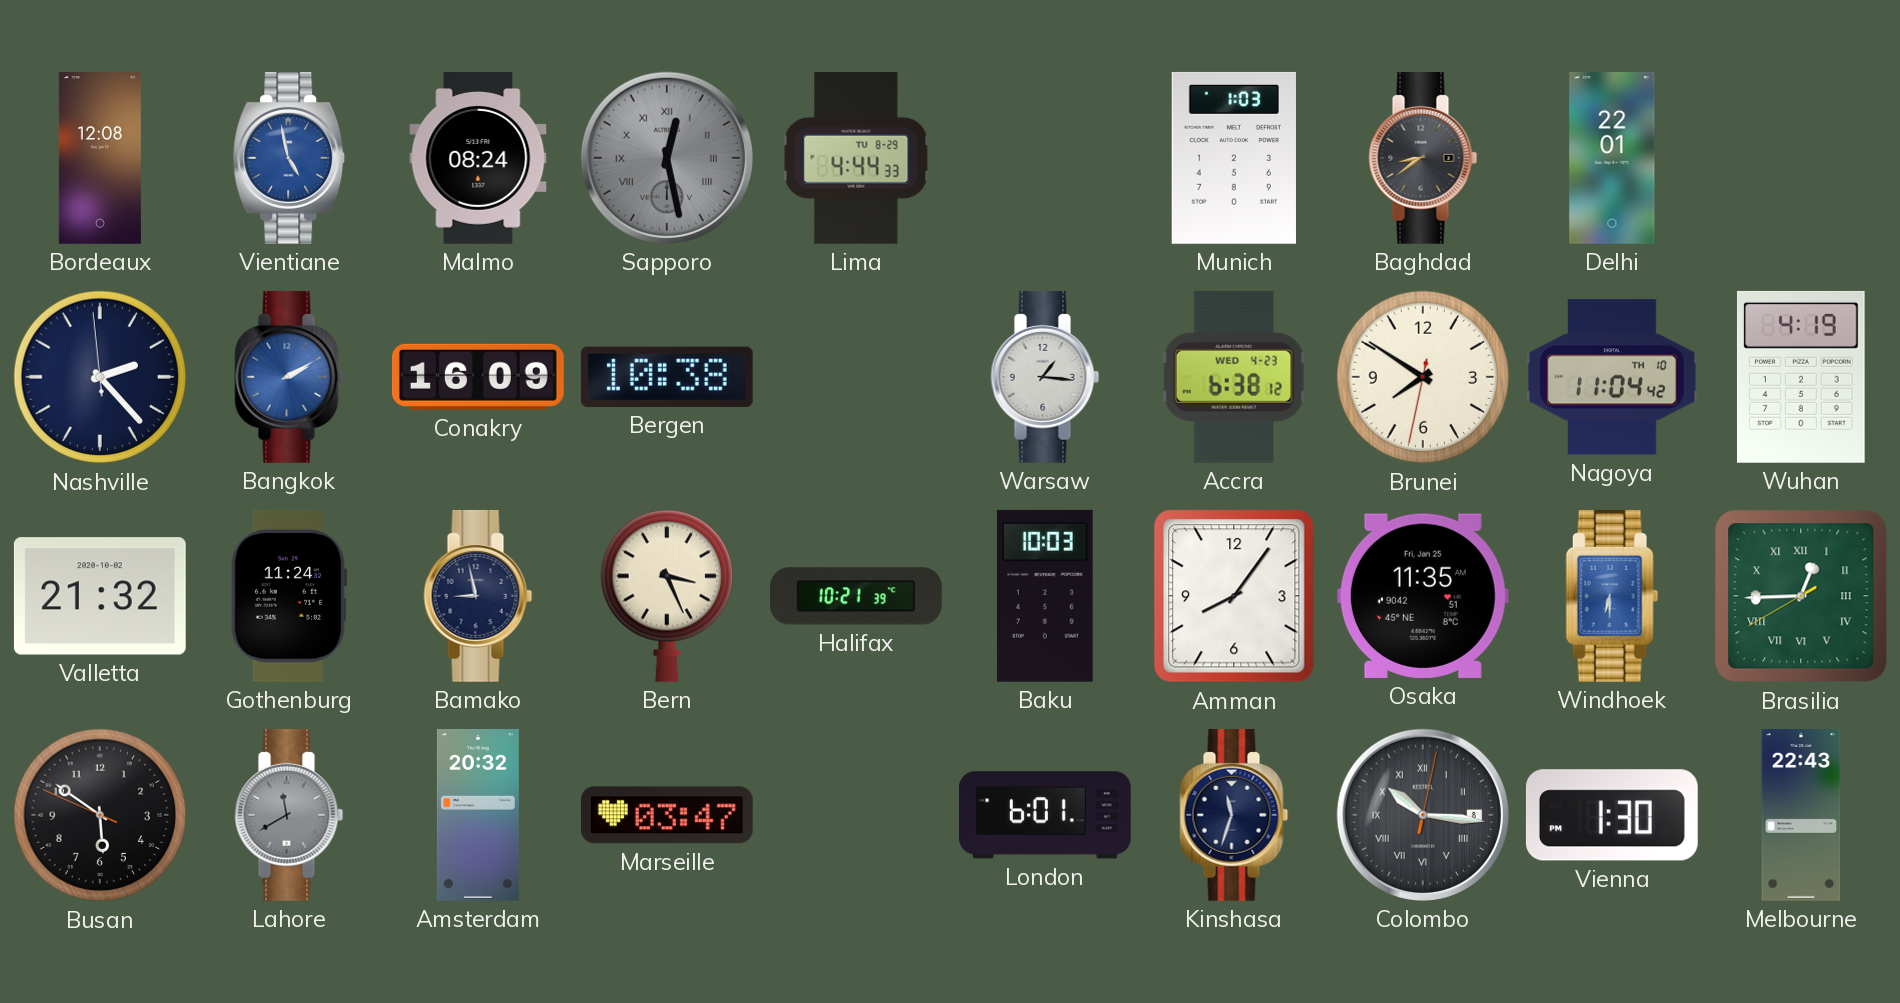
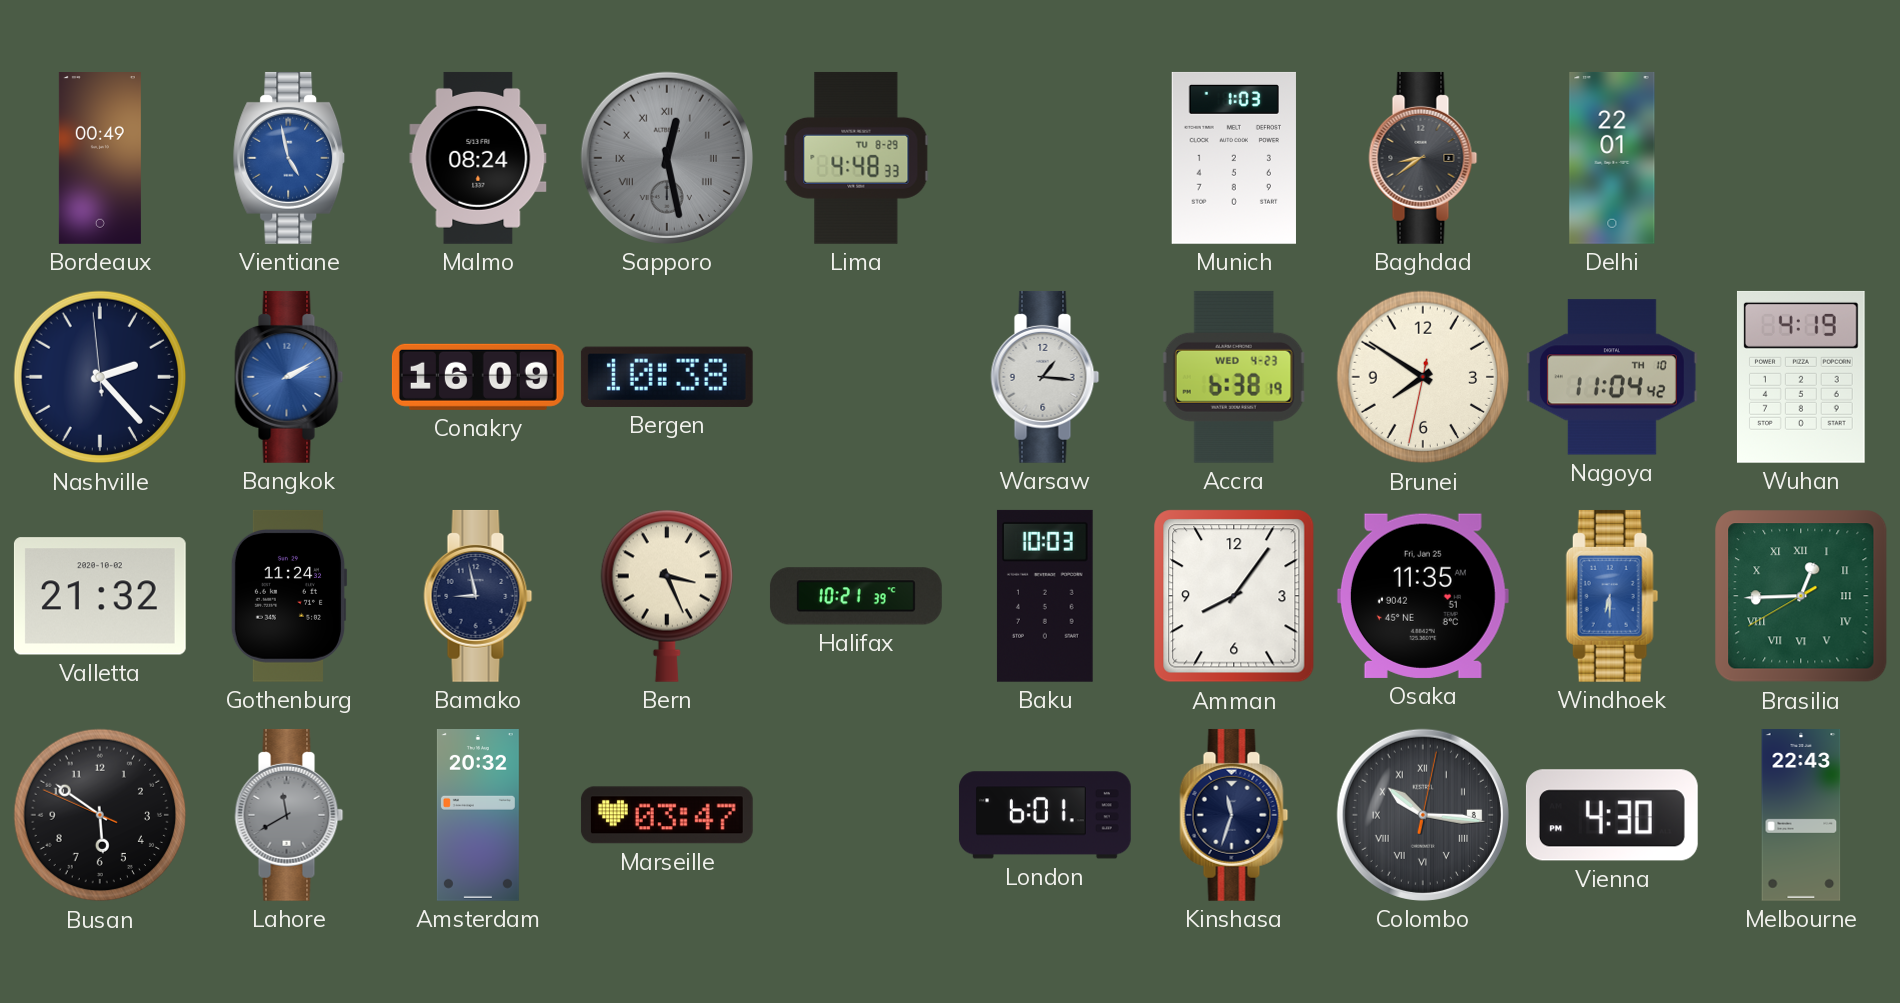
Bordeaux: 12:08 -> 00:49 (100, 159)
Lima: 4:44 -> 4:48 (856, 158)
Accra: 6:38:12 -> 6:38:19 (1234, 377)
Vienna: 1:30 -> 4:30 (1612, 815)
